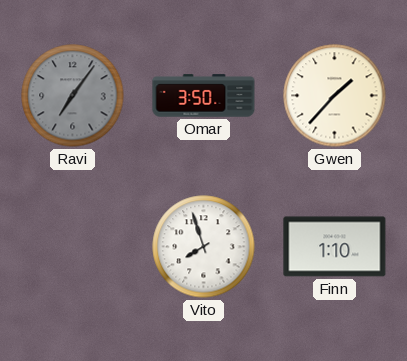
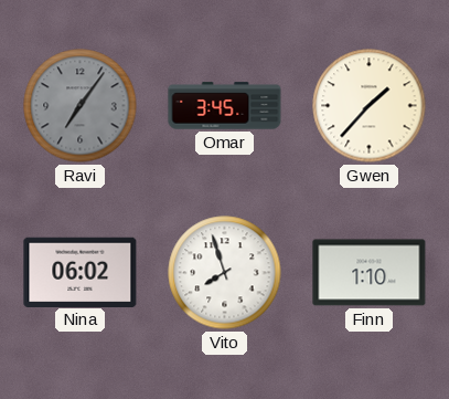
Omar: 3:50 -> 3:45 (225, 106)
Nina: none -> 06:02 (81, 272)
